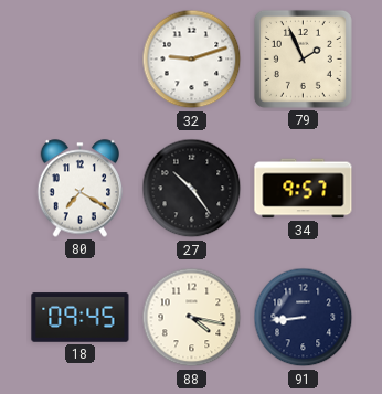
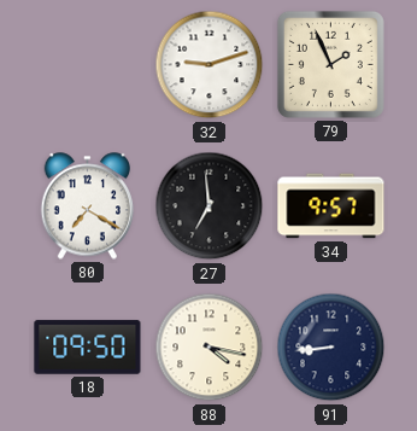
27: 10:24 -> 6:59 (210, 206)
18: 09:45 -> 09:50 (88, 348)
